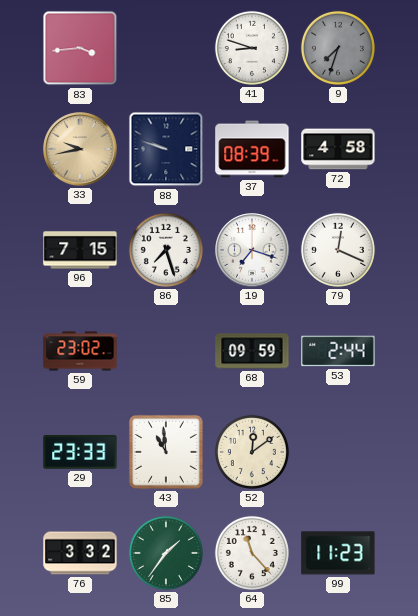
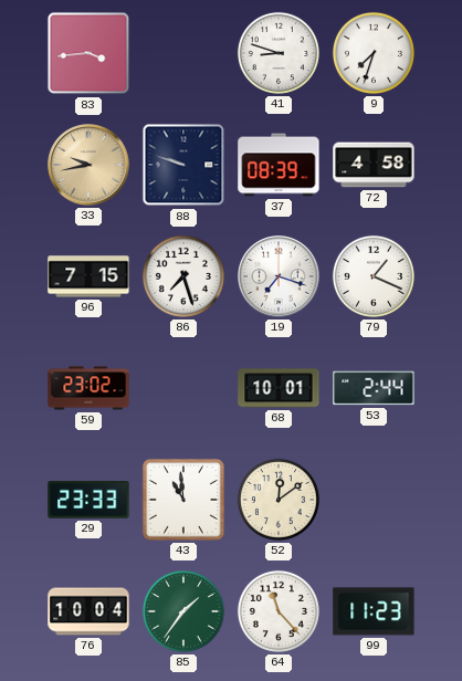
9 dial: grey -> white (374, 53)
79: 12:19 -> 1:19 (374, 276)
68: 09:59 -> 10:01 (279, 388)
76: 3:32 -> 10:04 (88, 611)
